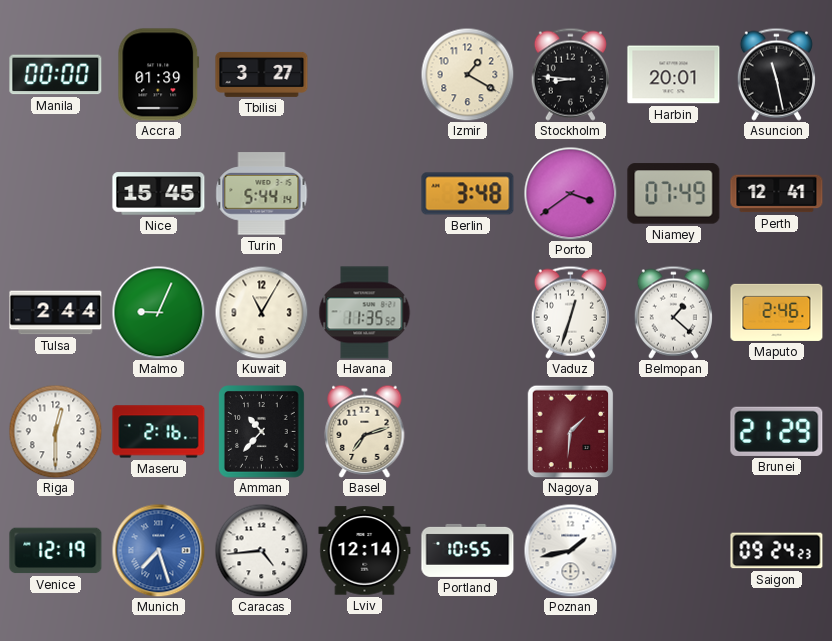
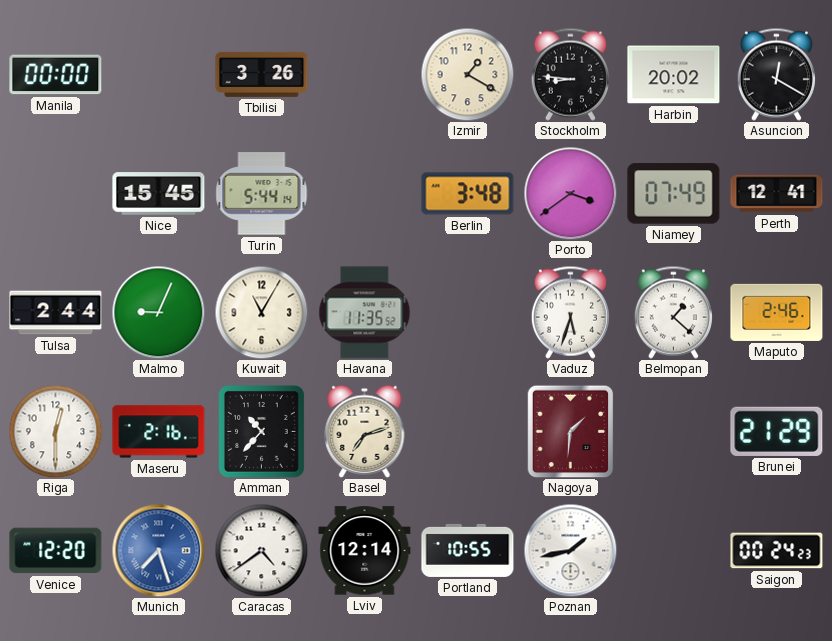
Accra: 01:39 -> none (159, 75)
Tbilisi: 3:27 -> 3:26 (262, 74)
Harbin: 20:01 -> 20:02 (674, 75)
Asuncion: 11:28 -> 12:20 (776, 74)
Vaduz: 12:33 -> 5:33 (570, 312)
Venice: 12:19 -> 12:20 (56, 551)
Caracas: 4:44 -> 4:39 (261, 550)
Saigon: 09:24 -> 00:24 (777, 551)
